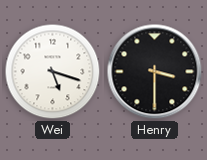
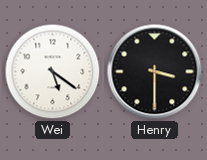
Wei: 5:18 -> 5:21 (53, 72)
